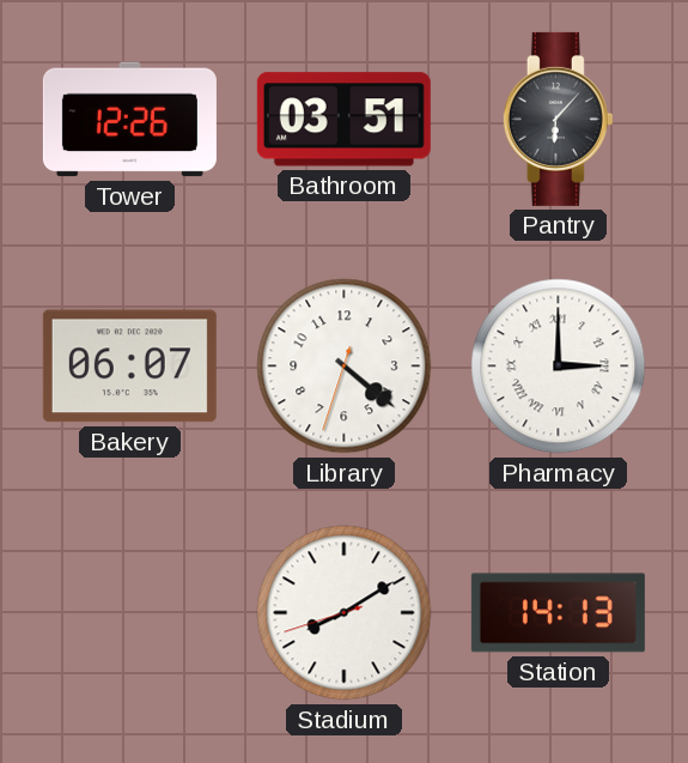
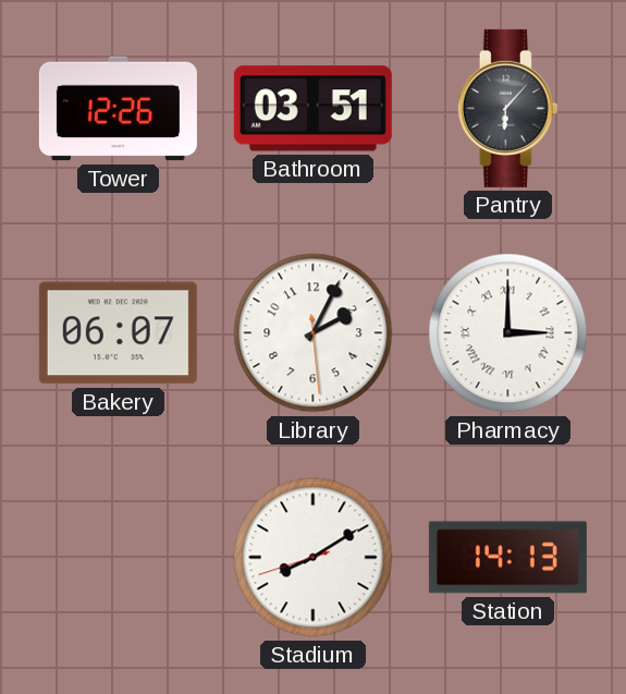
Library: 4:21 -> 2:04 (314, 333)
